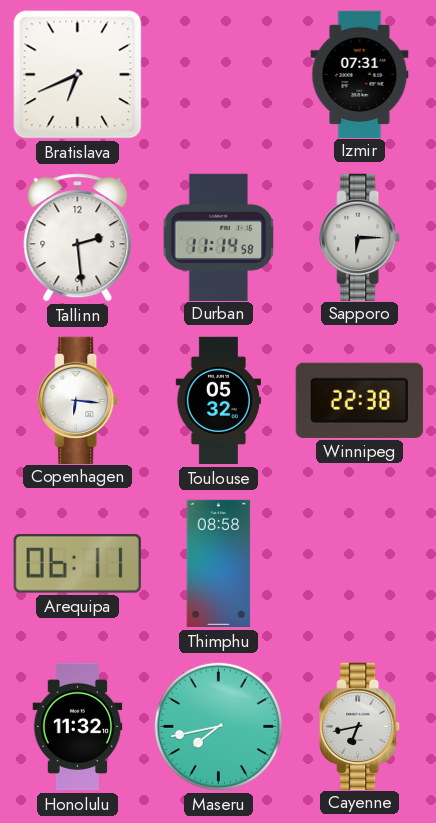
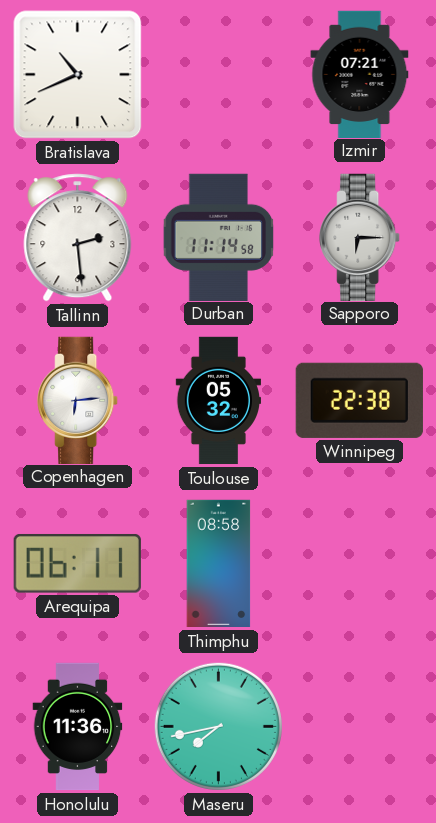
Bratislava: 6:41 -> 10:41 (78, 75)
Izmir: 07:31 -> 07:21 (360, 74)
Copenhagen: 6:16 -> 6:14 (78, 400)
Honolulu: 11:32 -> 11:36 (78, 727)
Cayenne: 6:43 -> none (360, 726)
